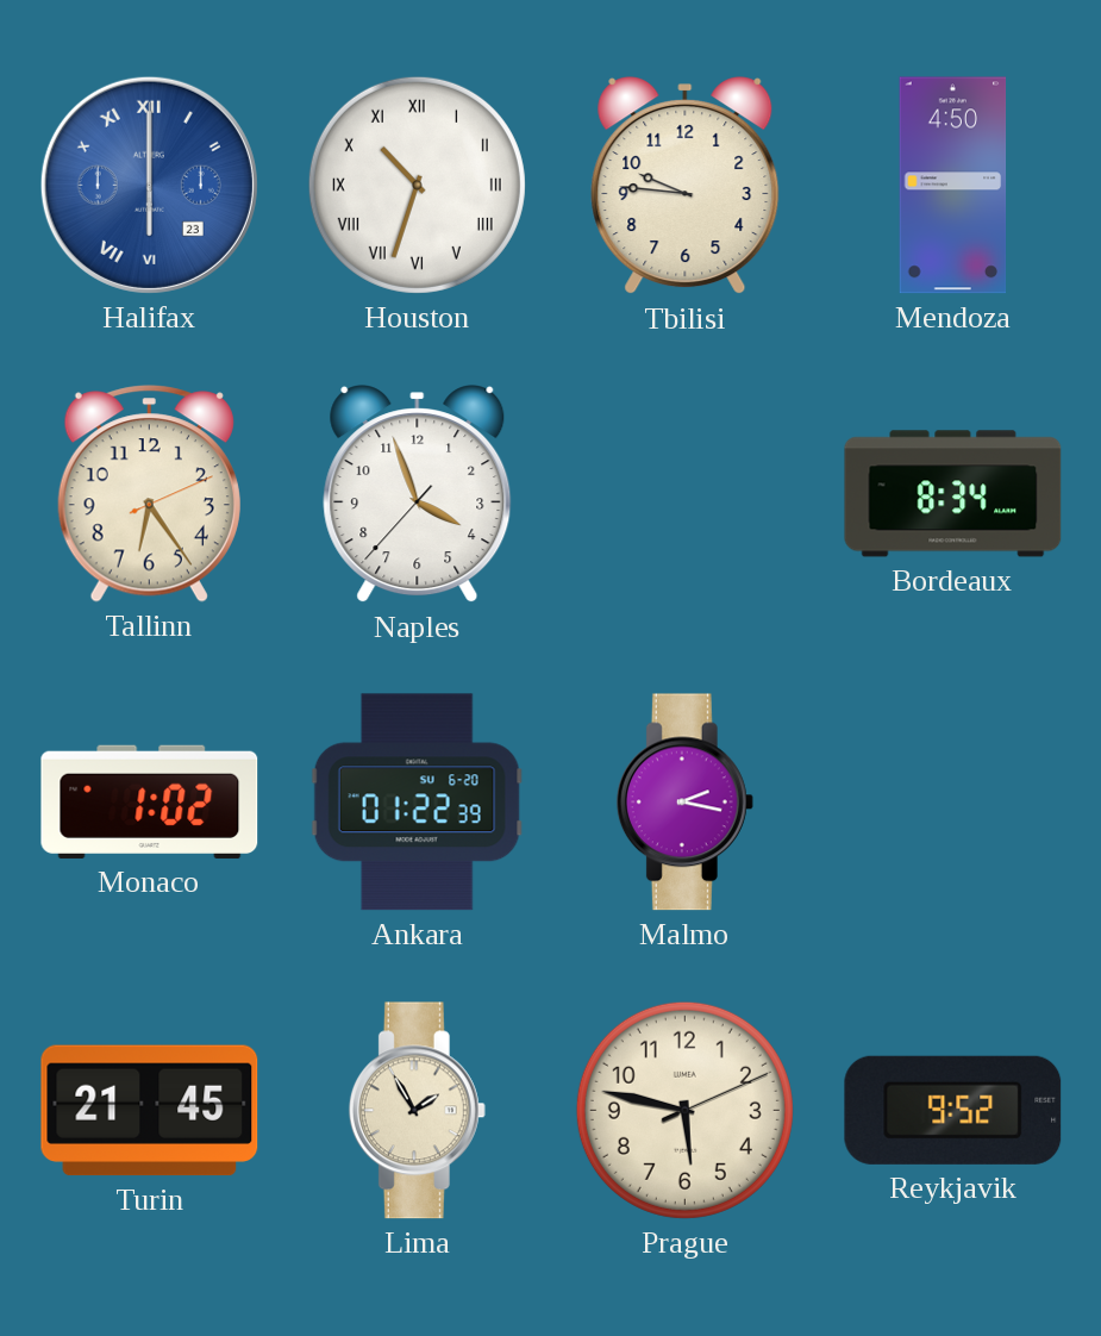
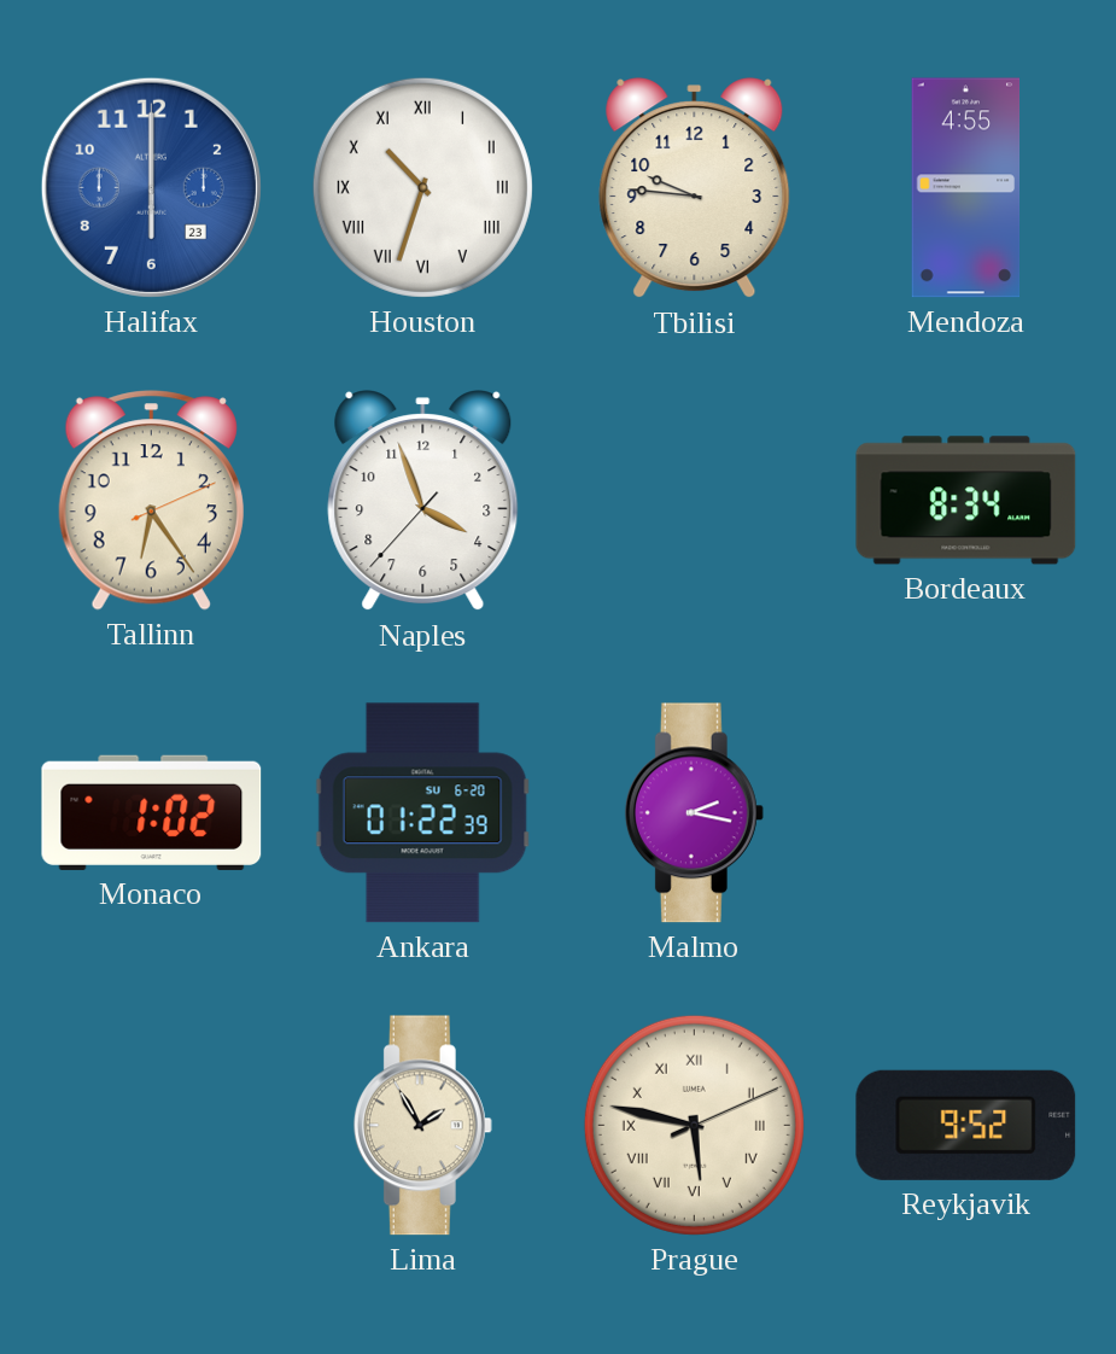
Halifax numerals: Roman -> Arabic (151, 187)
Mendoza: 4:50 -> 4:55 (966, 188)
Turin: 21:45 -> none (150, 1111)
Prague numerals: Arabic -> Roman (694, 1125)
